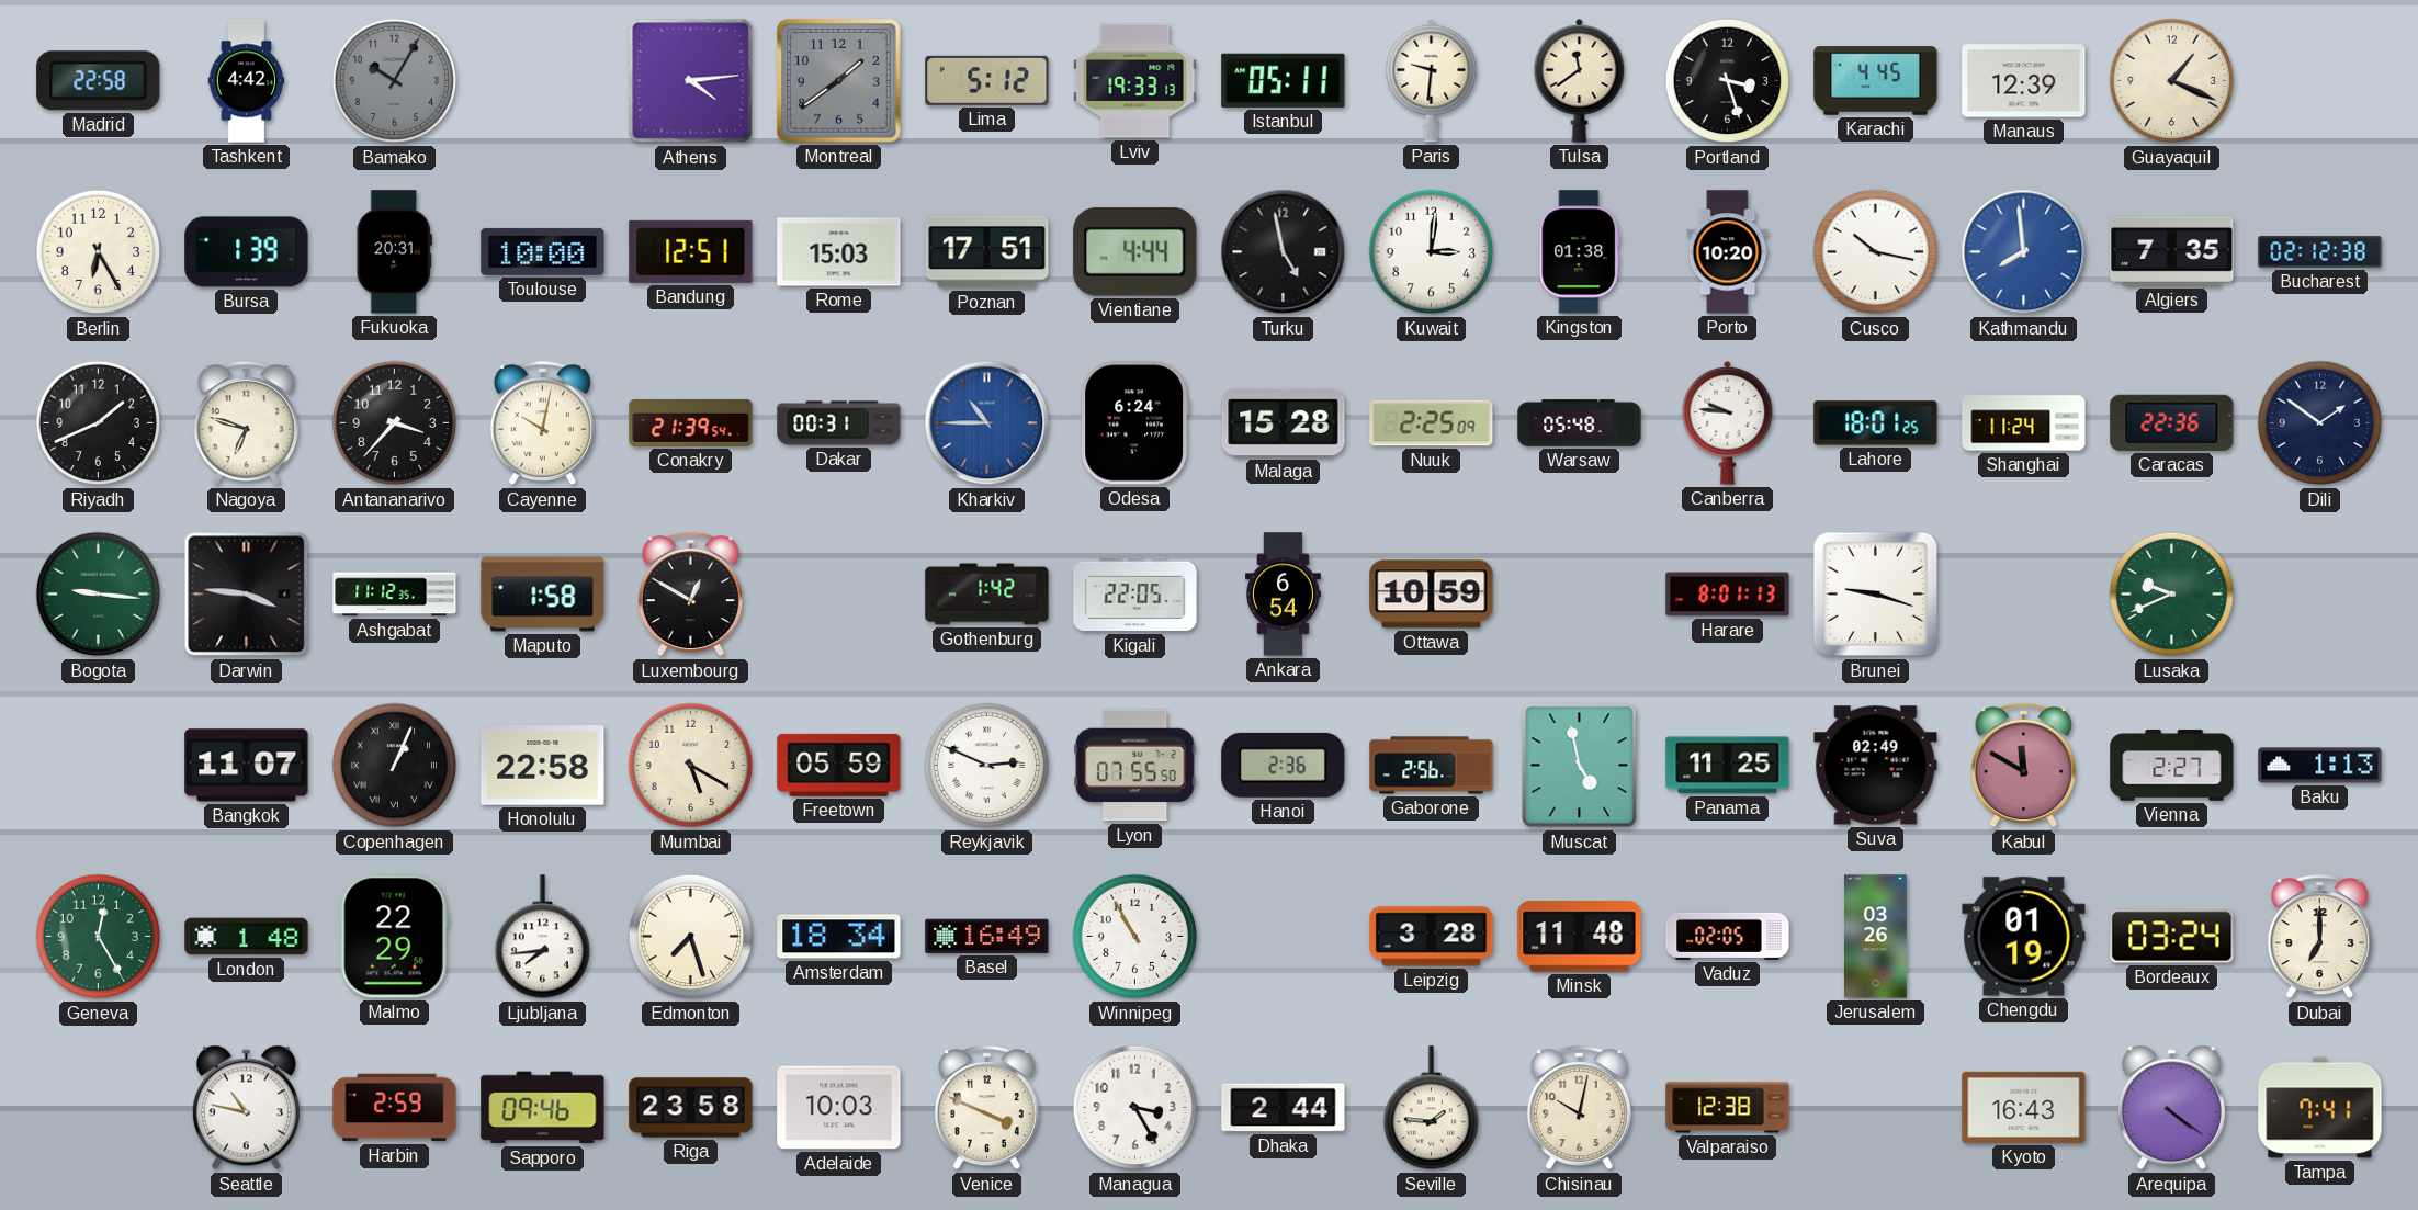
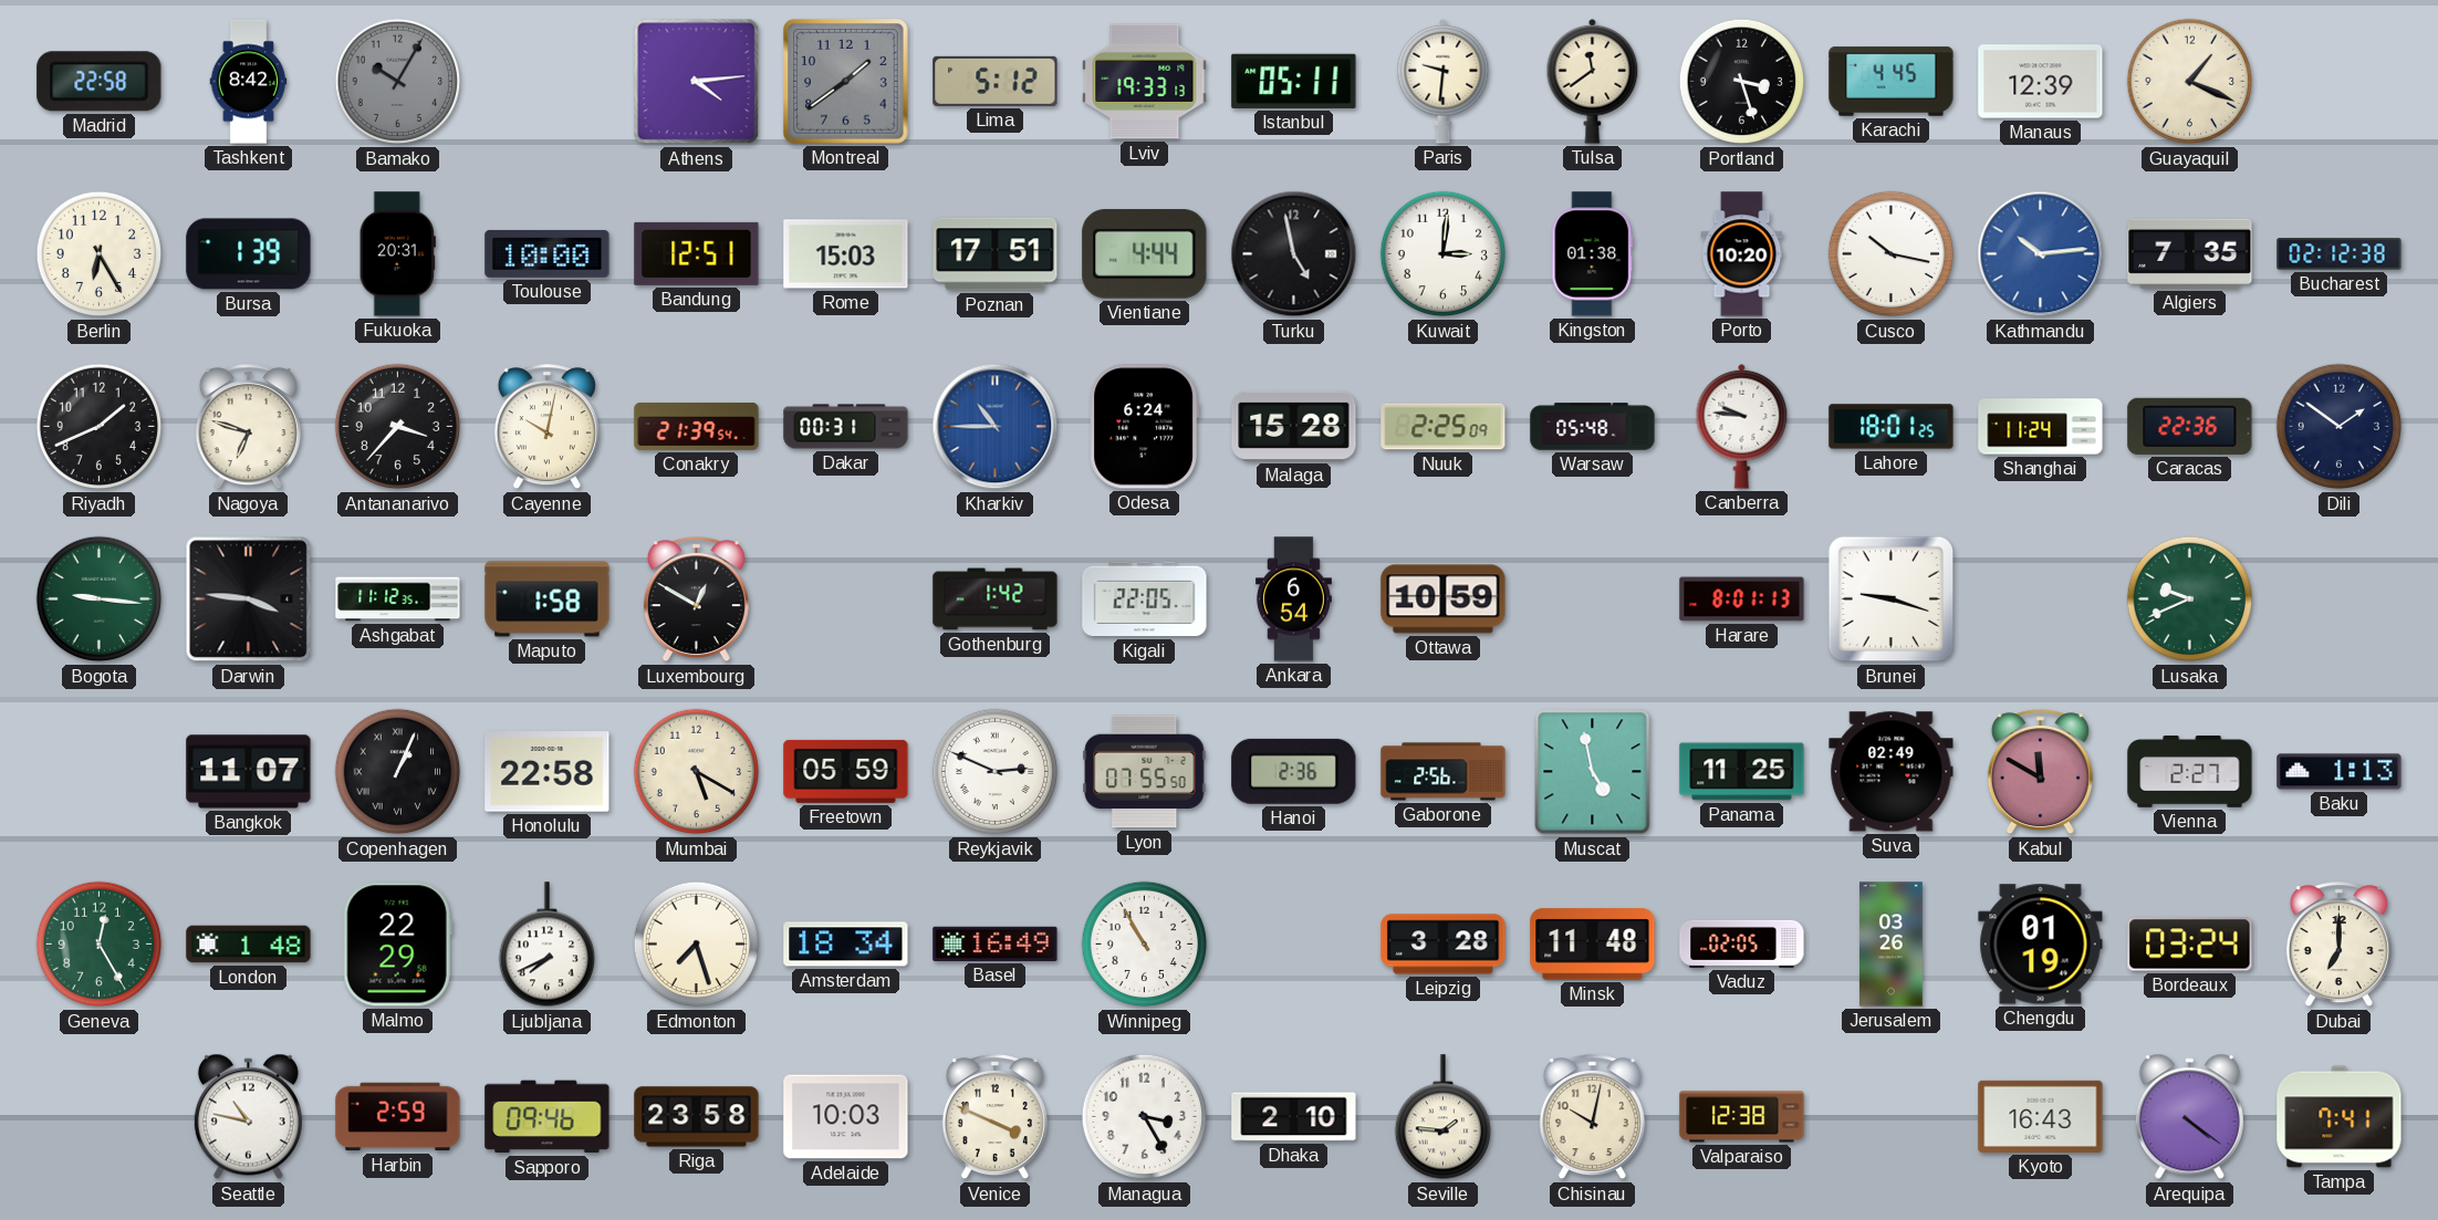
Tashkent: 4:42 -> 8:42 (249, 82)
Kathmandu: 7:59 -> 10:14 (2041, 254)
Ljubljana: 7:44 -> 7:41 (546, 945)
Dhaka: 2:44 -> 2:10 (1294, 1117)
